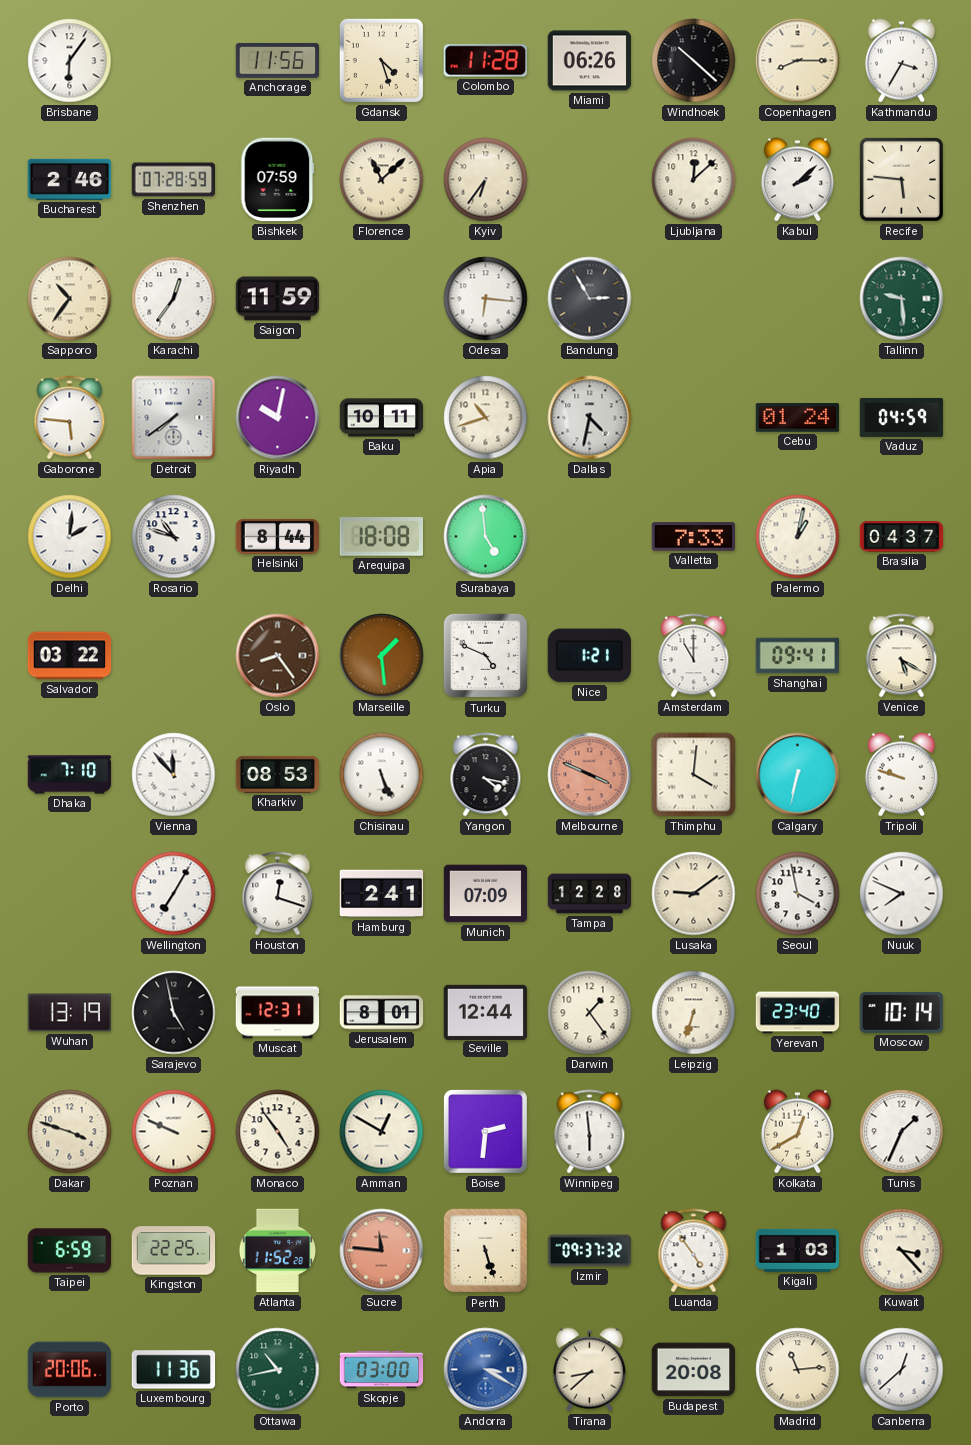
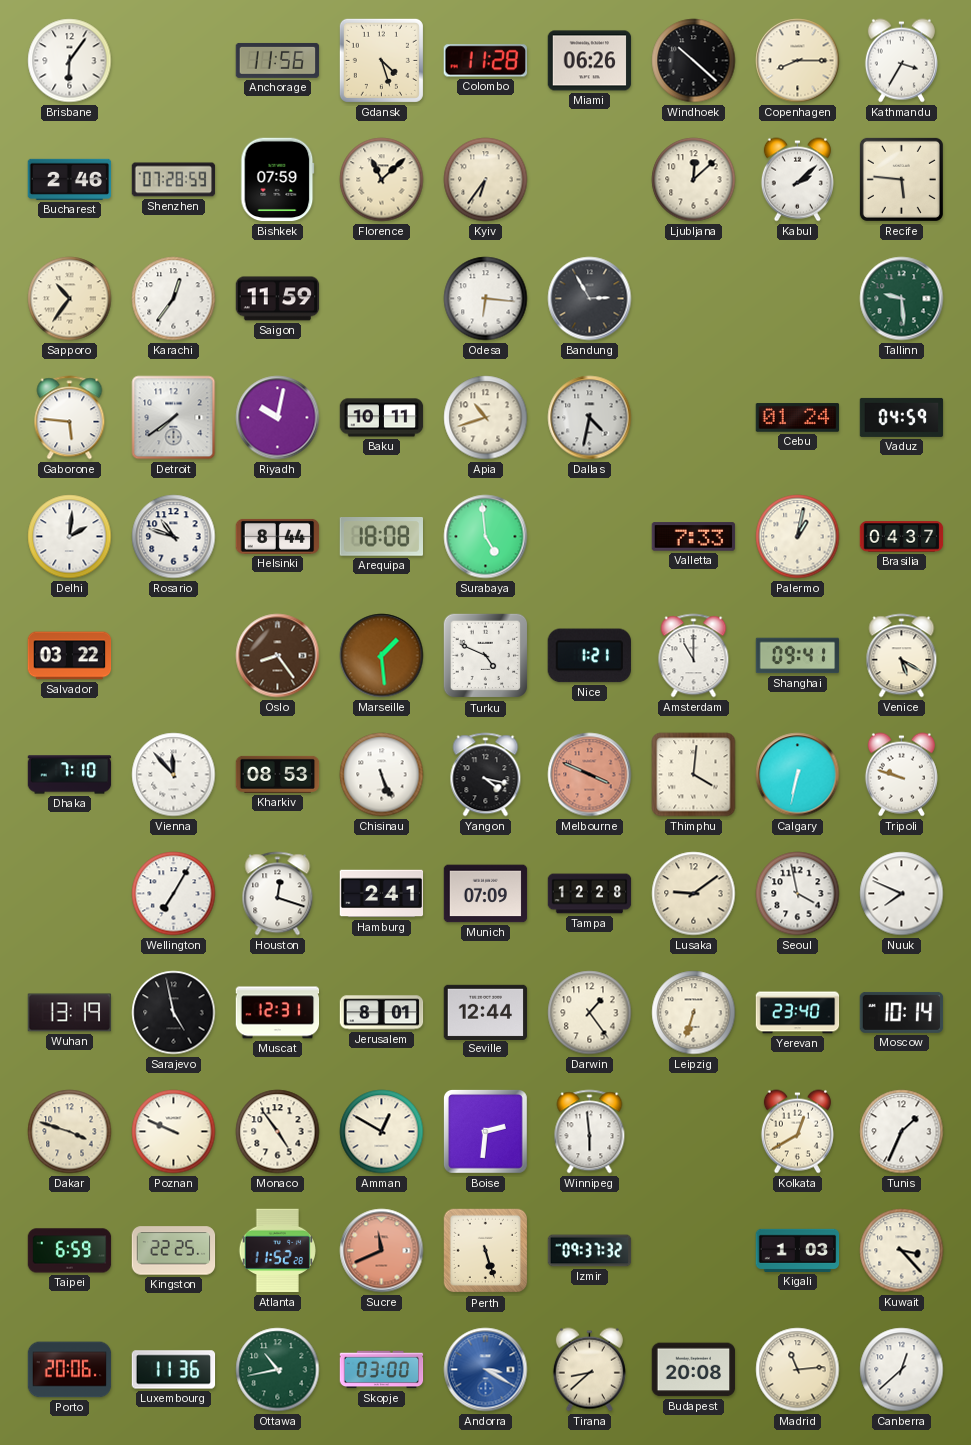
Sucre: 11:46 -> 11:41 (382, 1251)
Luanda: 4:54 -> none (694, 1251)
